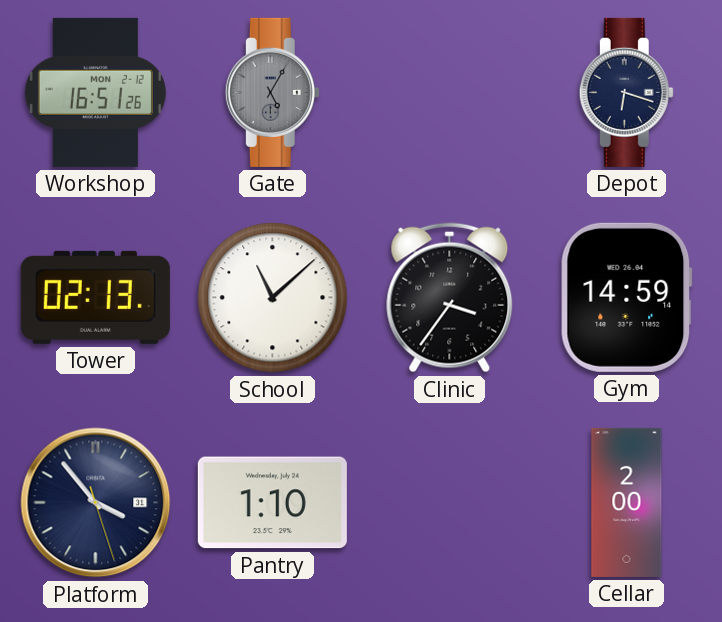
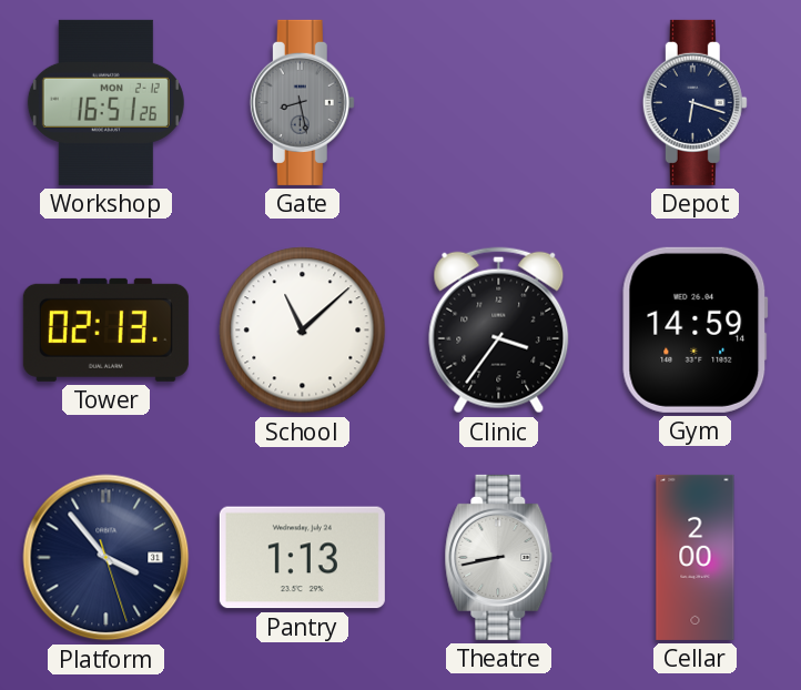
Gate: 5:05 -> 8:28 (302, 102)
Pantry: 1:10 -> 1:13 (302, 558)
Theatre: none -> 8:43 (499, 557)
